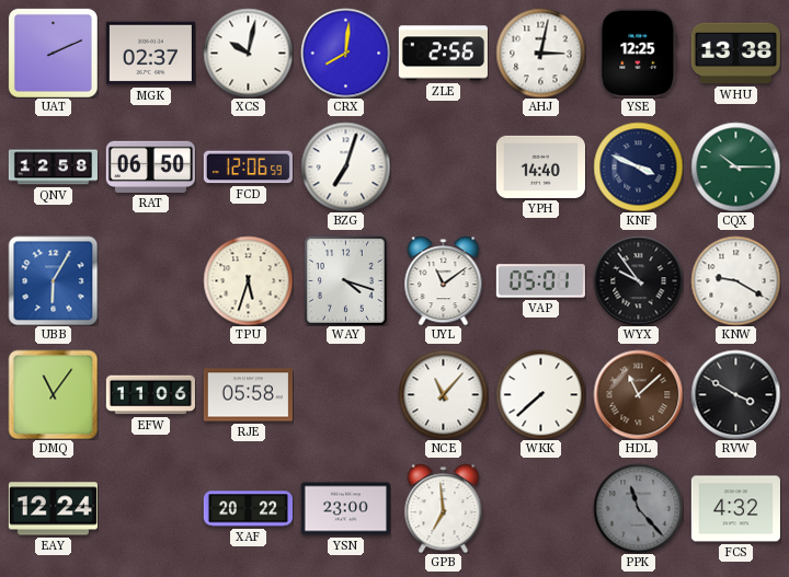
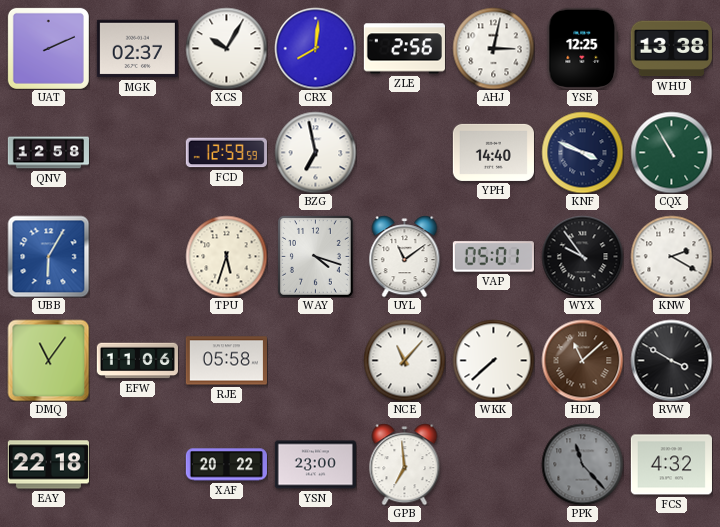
XCS: 10:02 -> 10:05 (226, 48)
RAT: 06:50 -> none (150, 166)
FCD: 12:06 -> 12:59 (226, 153)
BZG: 7:03 -> 6:58 (315, 152)
CQX: 10:15 -> 10:55 (671, 152)
KNW: 9:20 -> 2:20 (671, 256)
EAY: 12:24 -> 22:18 (48, 465)
